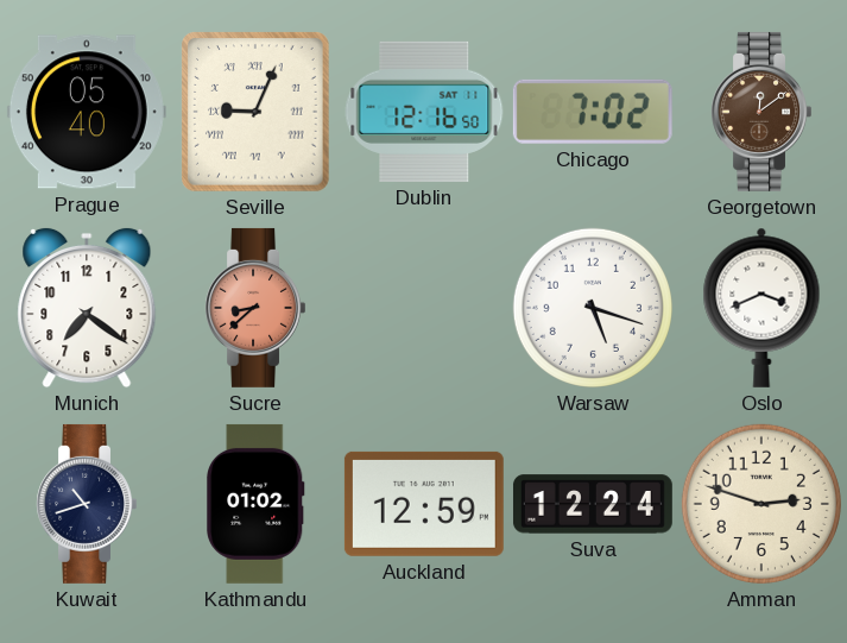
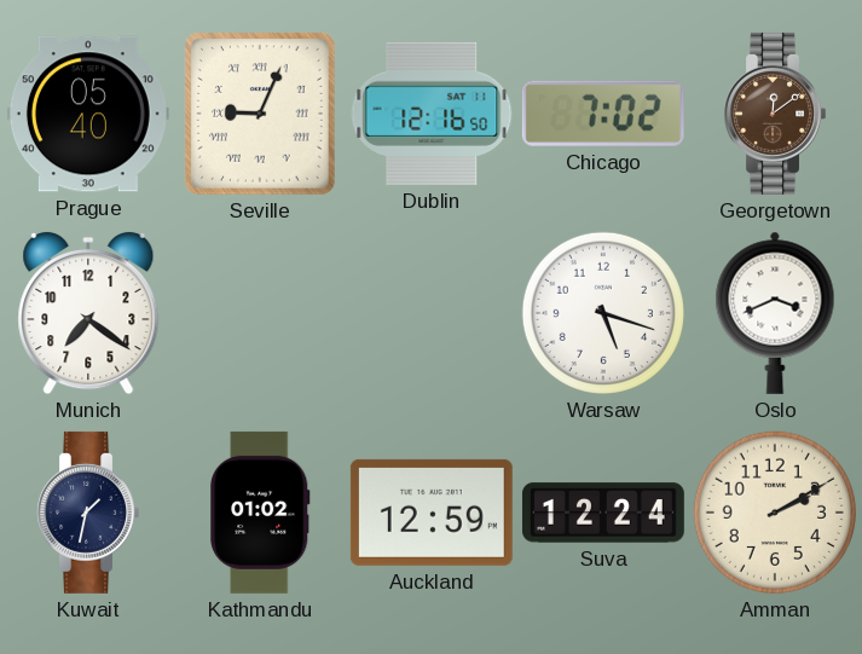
Sucre: 8:38 -> none (254, 308)
Kuwait: 10:42 -> 1:32 (87, 513)
Amman: 2:48 -> 2:10 (775, 513)
